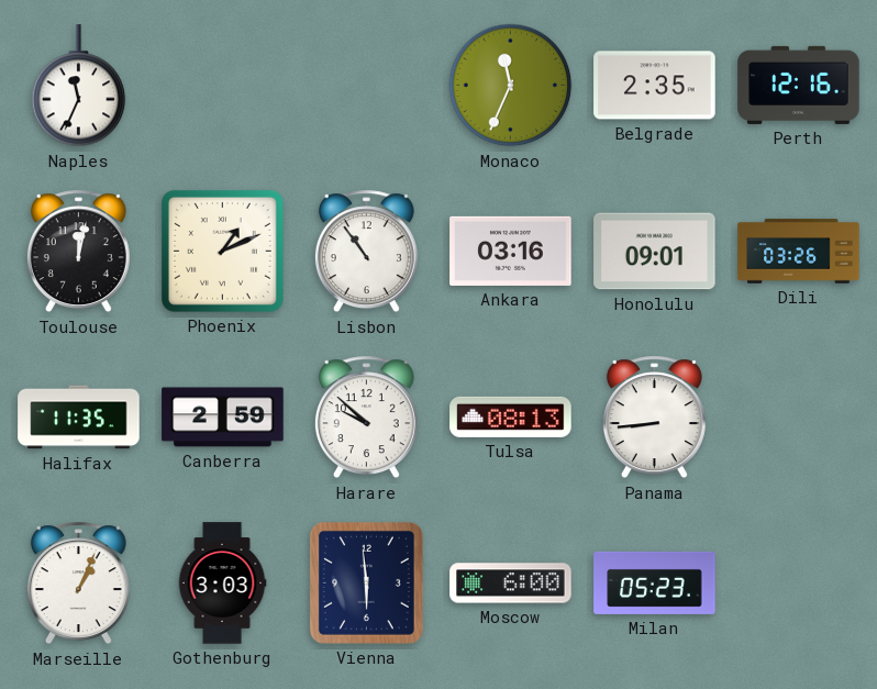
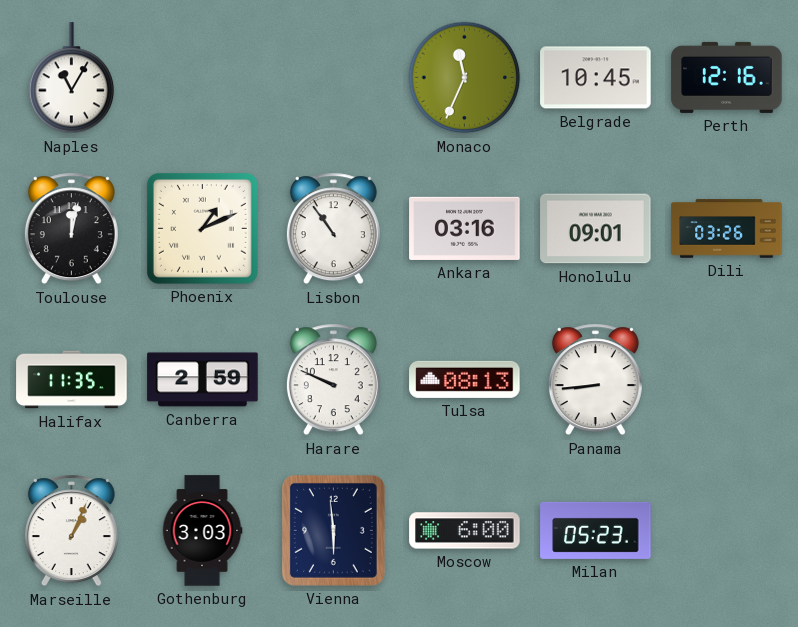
Naples: 11:34 -> 11:05 (72, 78)
Belgrade: 2:35 -> 10:45 (596, 78)
Harare: 9:52 -> 9:49 (333, 380)
